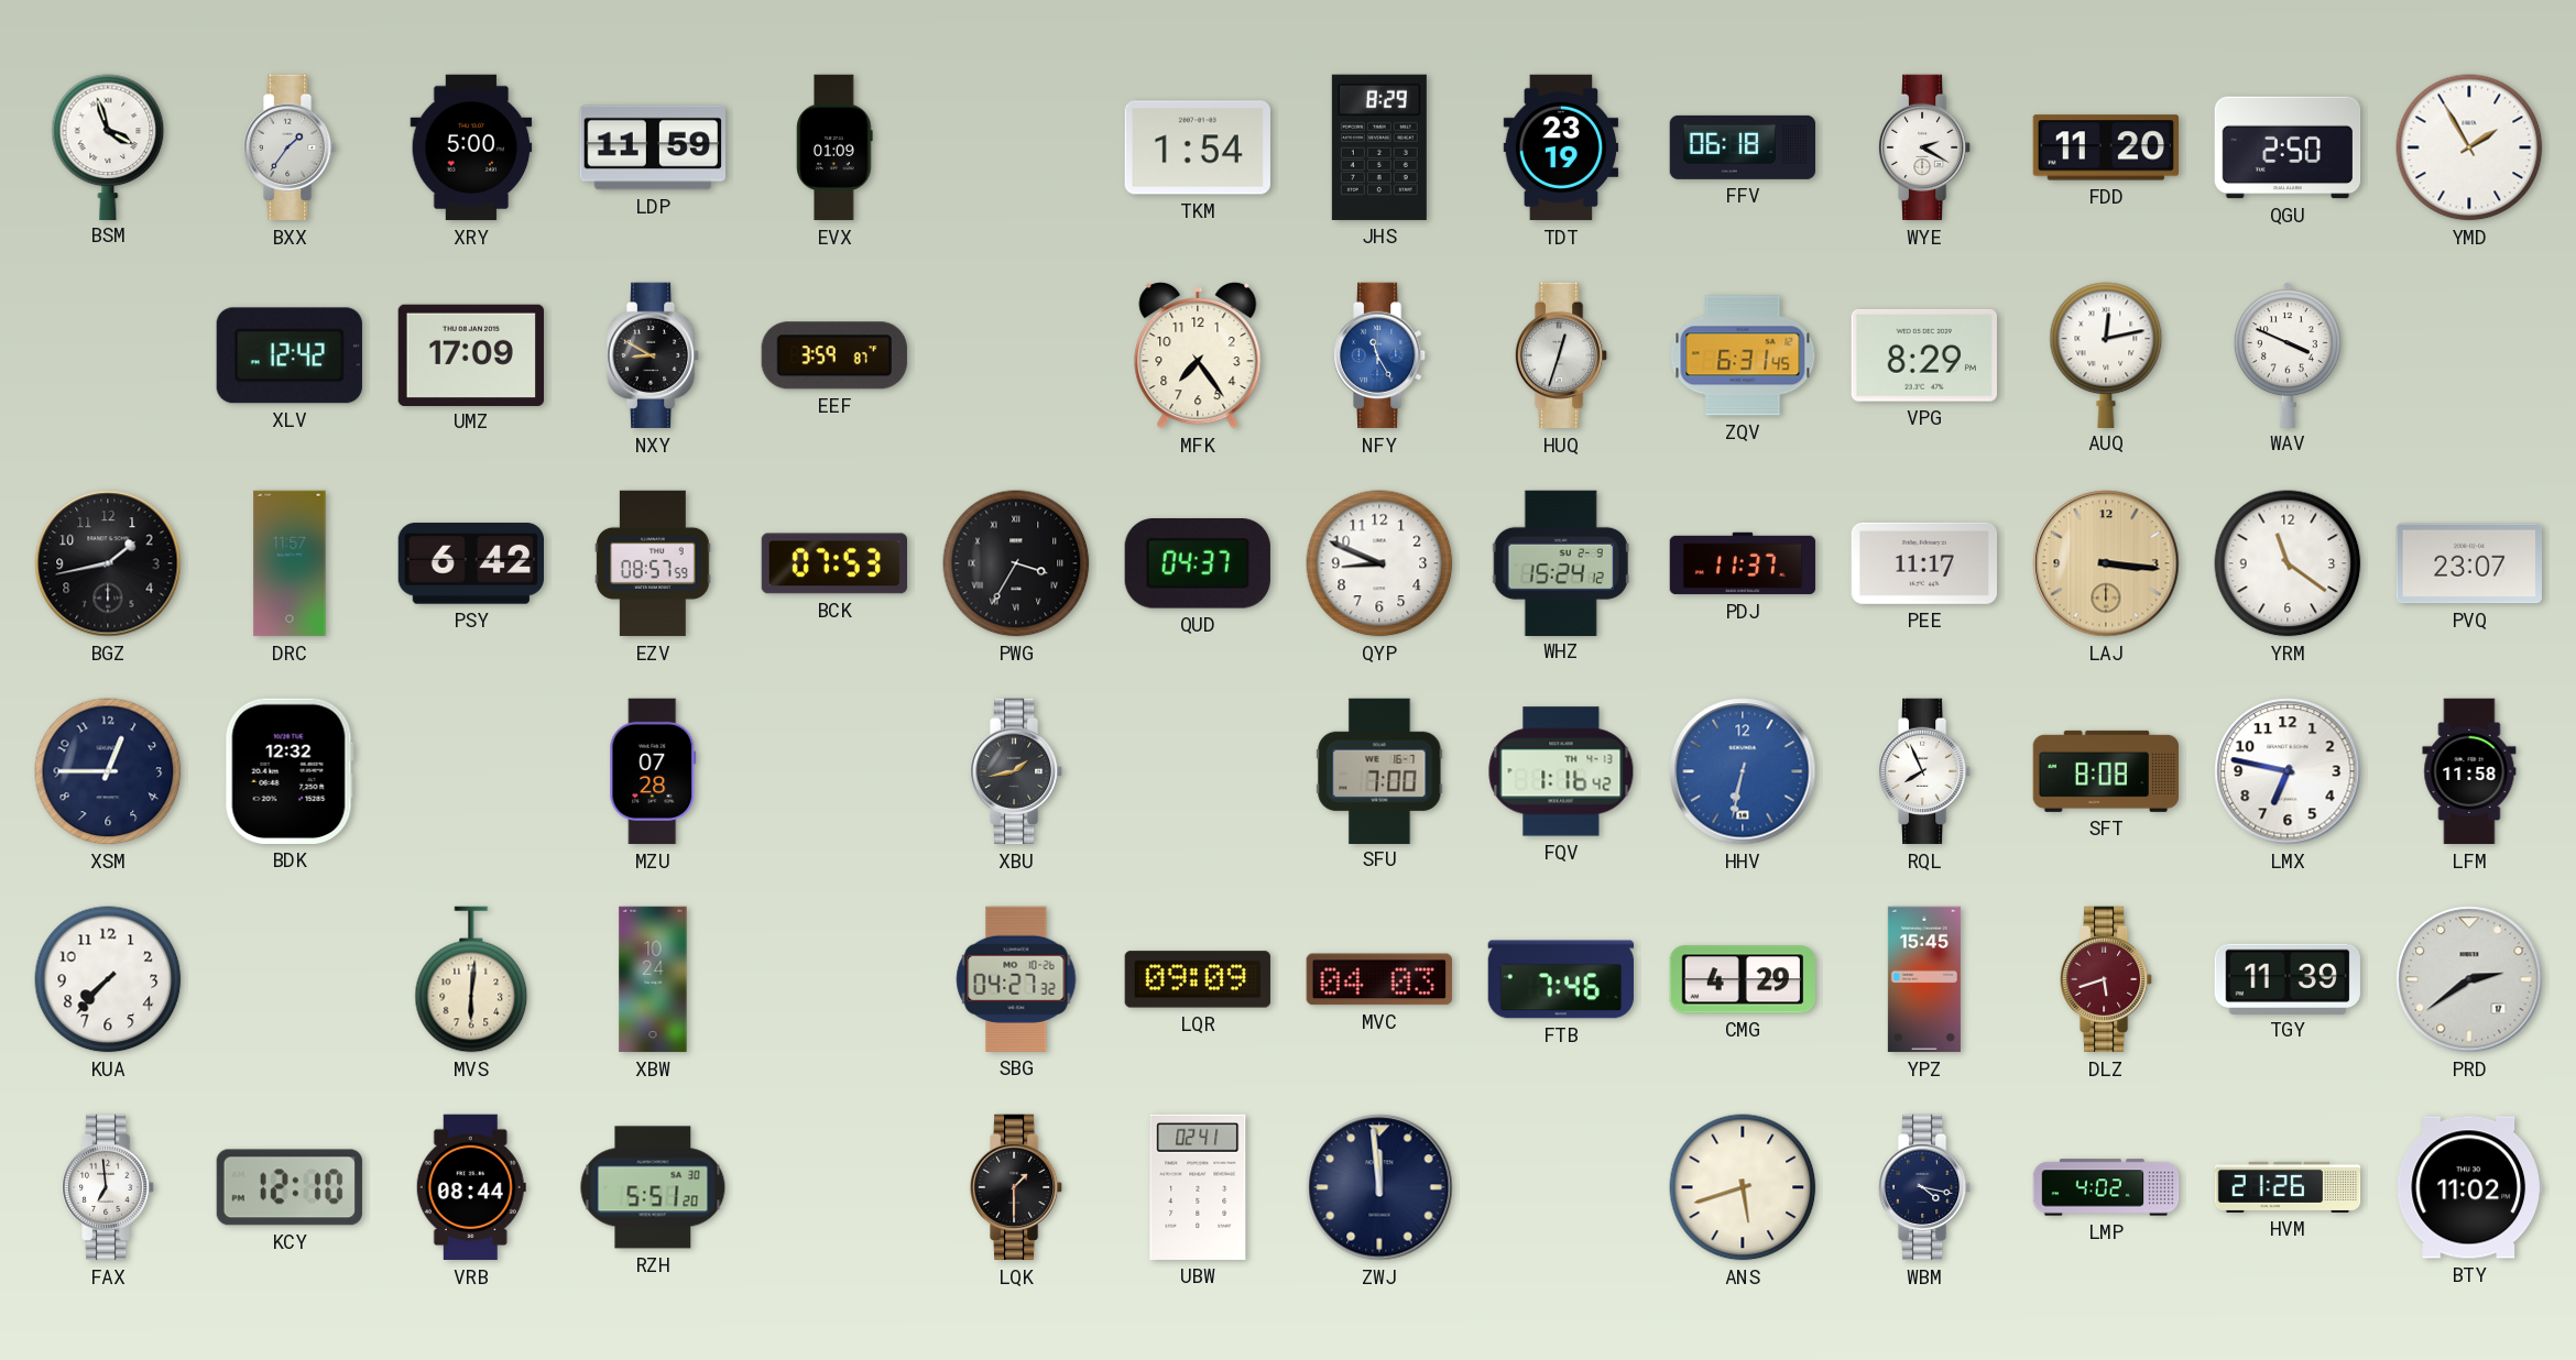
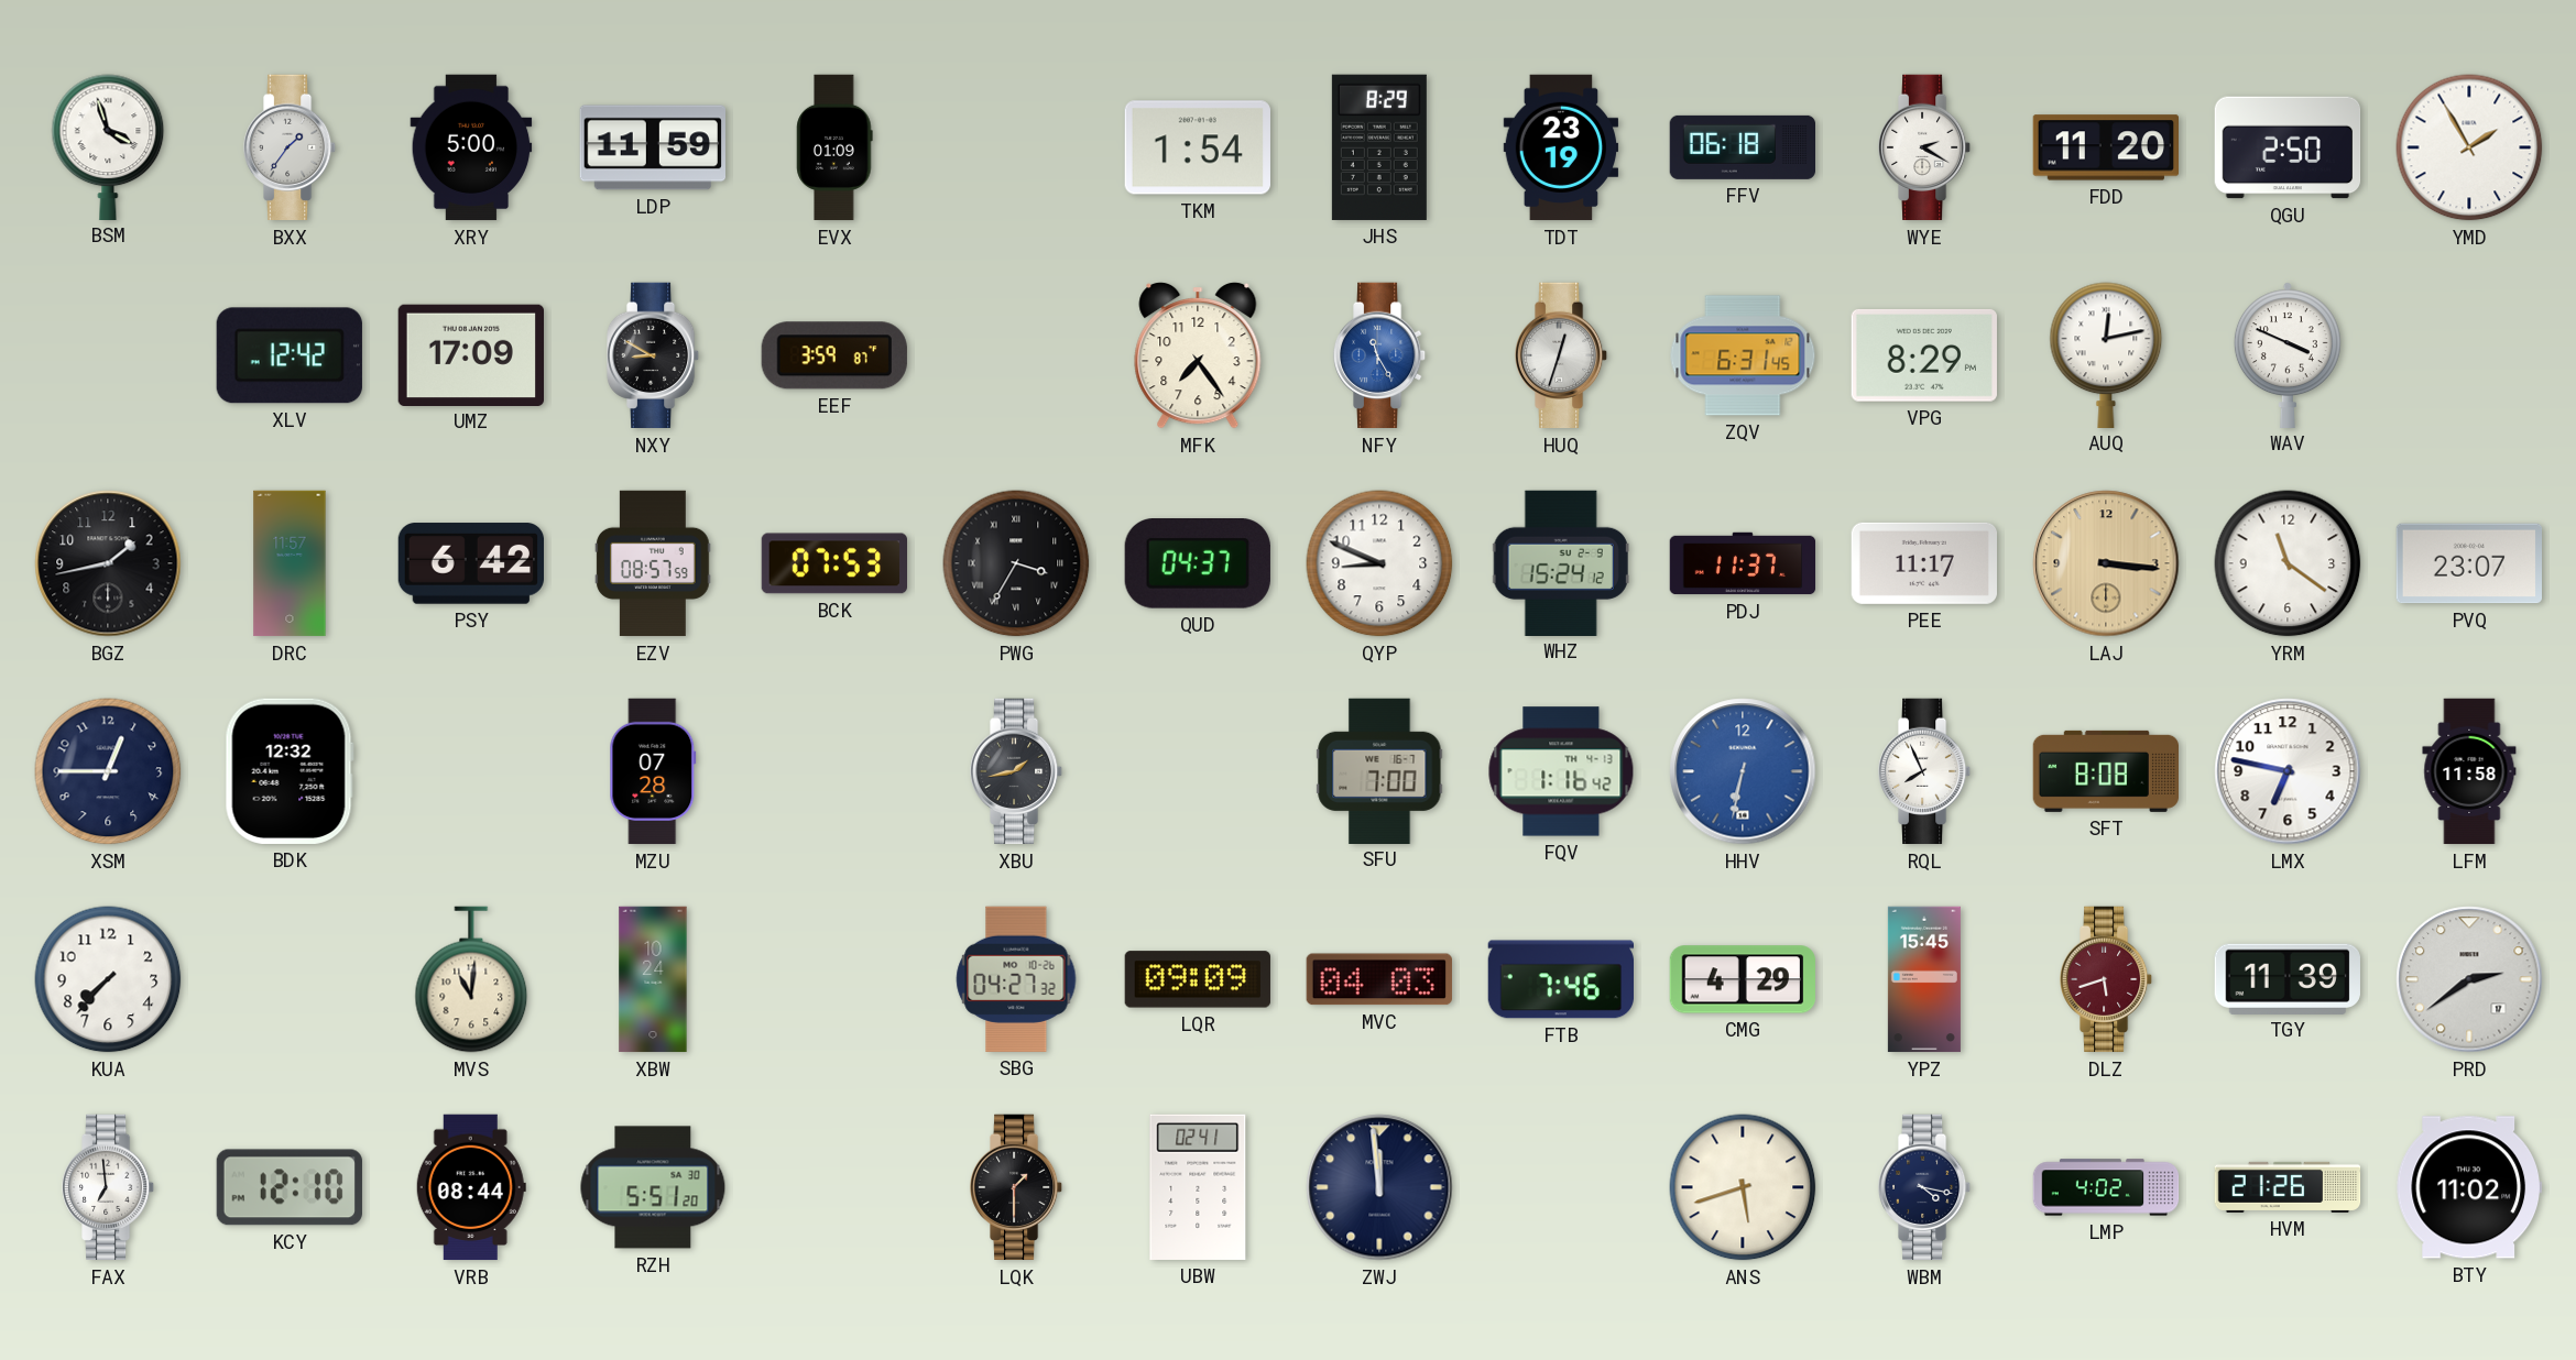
MVS: 6:01 -> 11:01 (471, 979)
